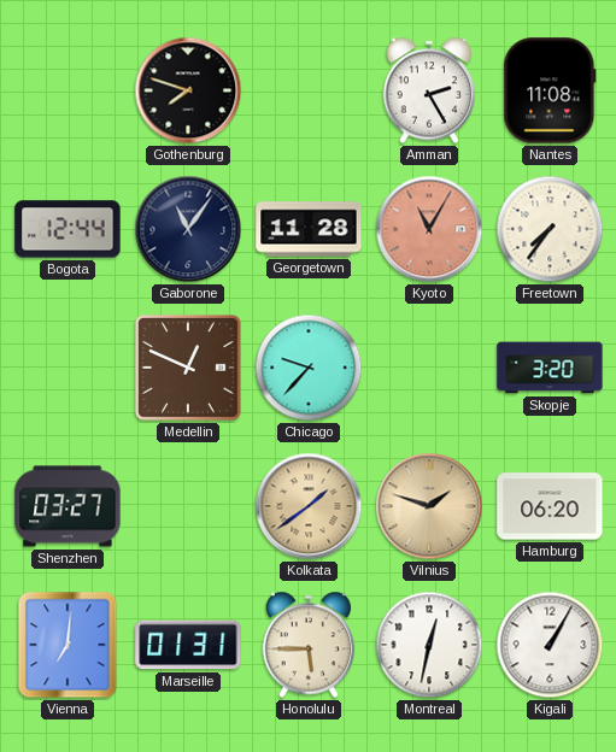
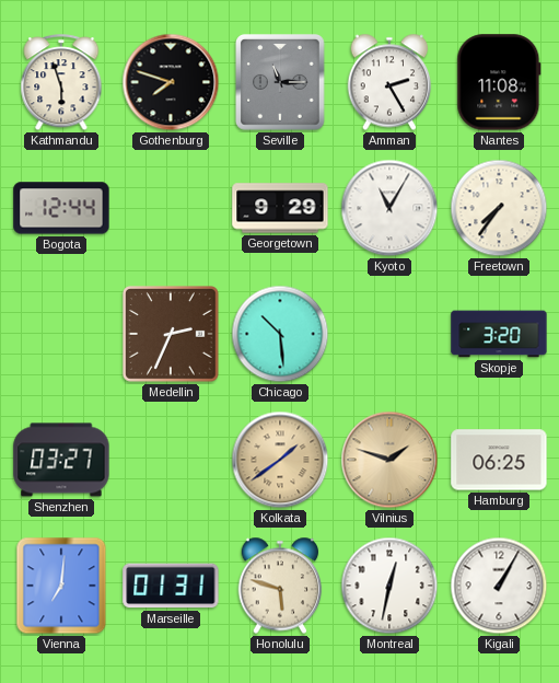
Kathmandu: none -> 5:57 (61, 83)
Seville: none -> 11:15 (281, 83)
Gaborone: 11:06 -> none (188, 229)
Georgetown: 11:28 -> 9:29 (280, 208)
Kyoto dial: salmon -> white (389, 208)
Medellin: 12:49 -> 2:34 (172, 335)
Chicago: 9:37 -> 10:29 (280, 334)
Hamburg: 06:20 -> 06:25 (499, 460)
Honolulu: 5:45 -> 5:48 (280, 586)
